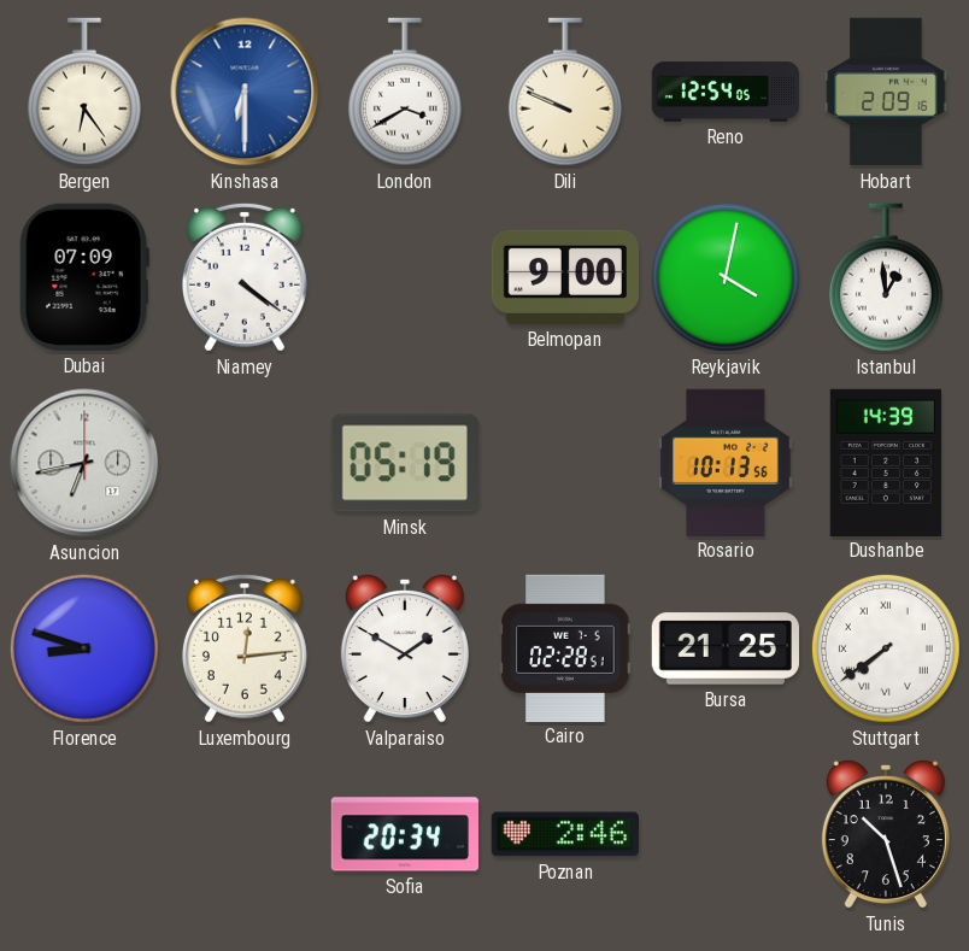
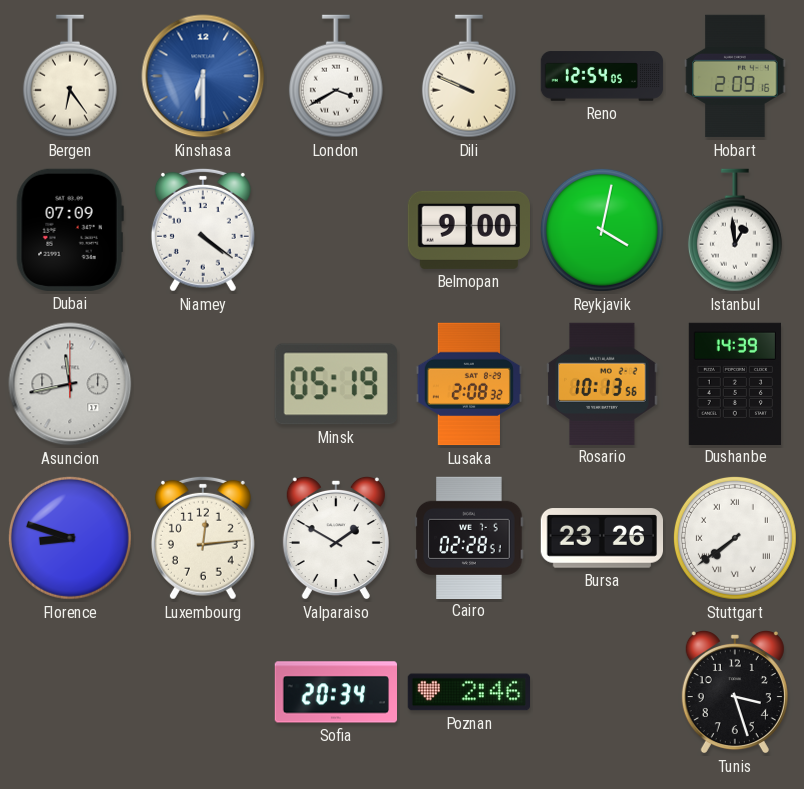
Asuncion: 6:43 -> 11:43 (70, 384)
Lusaka: none -> 2:08 (469, 384)
Bursa: 21:25 -> 23:26 (601, 538)
Tunis: 10:27 -> 3:27 (735, 692)
